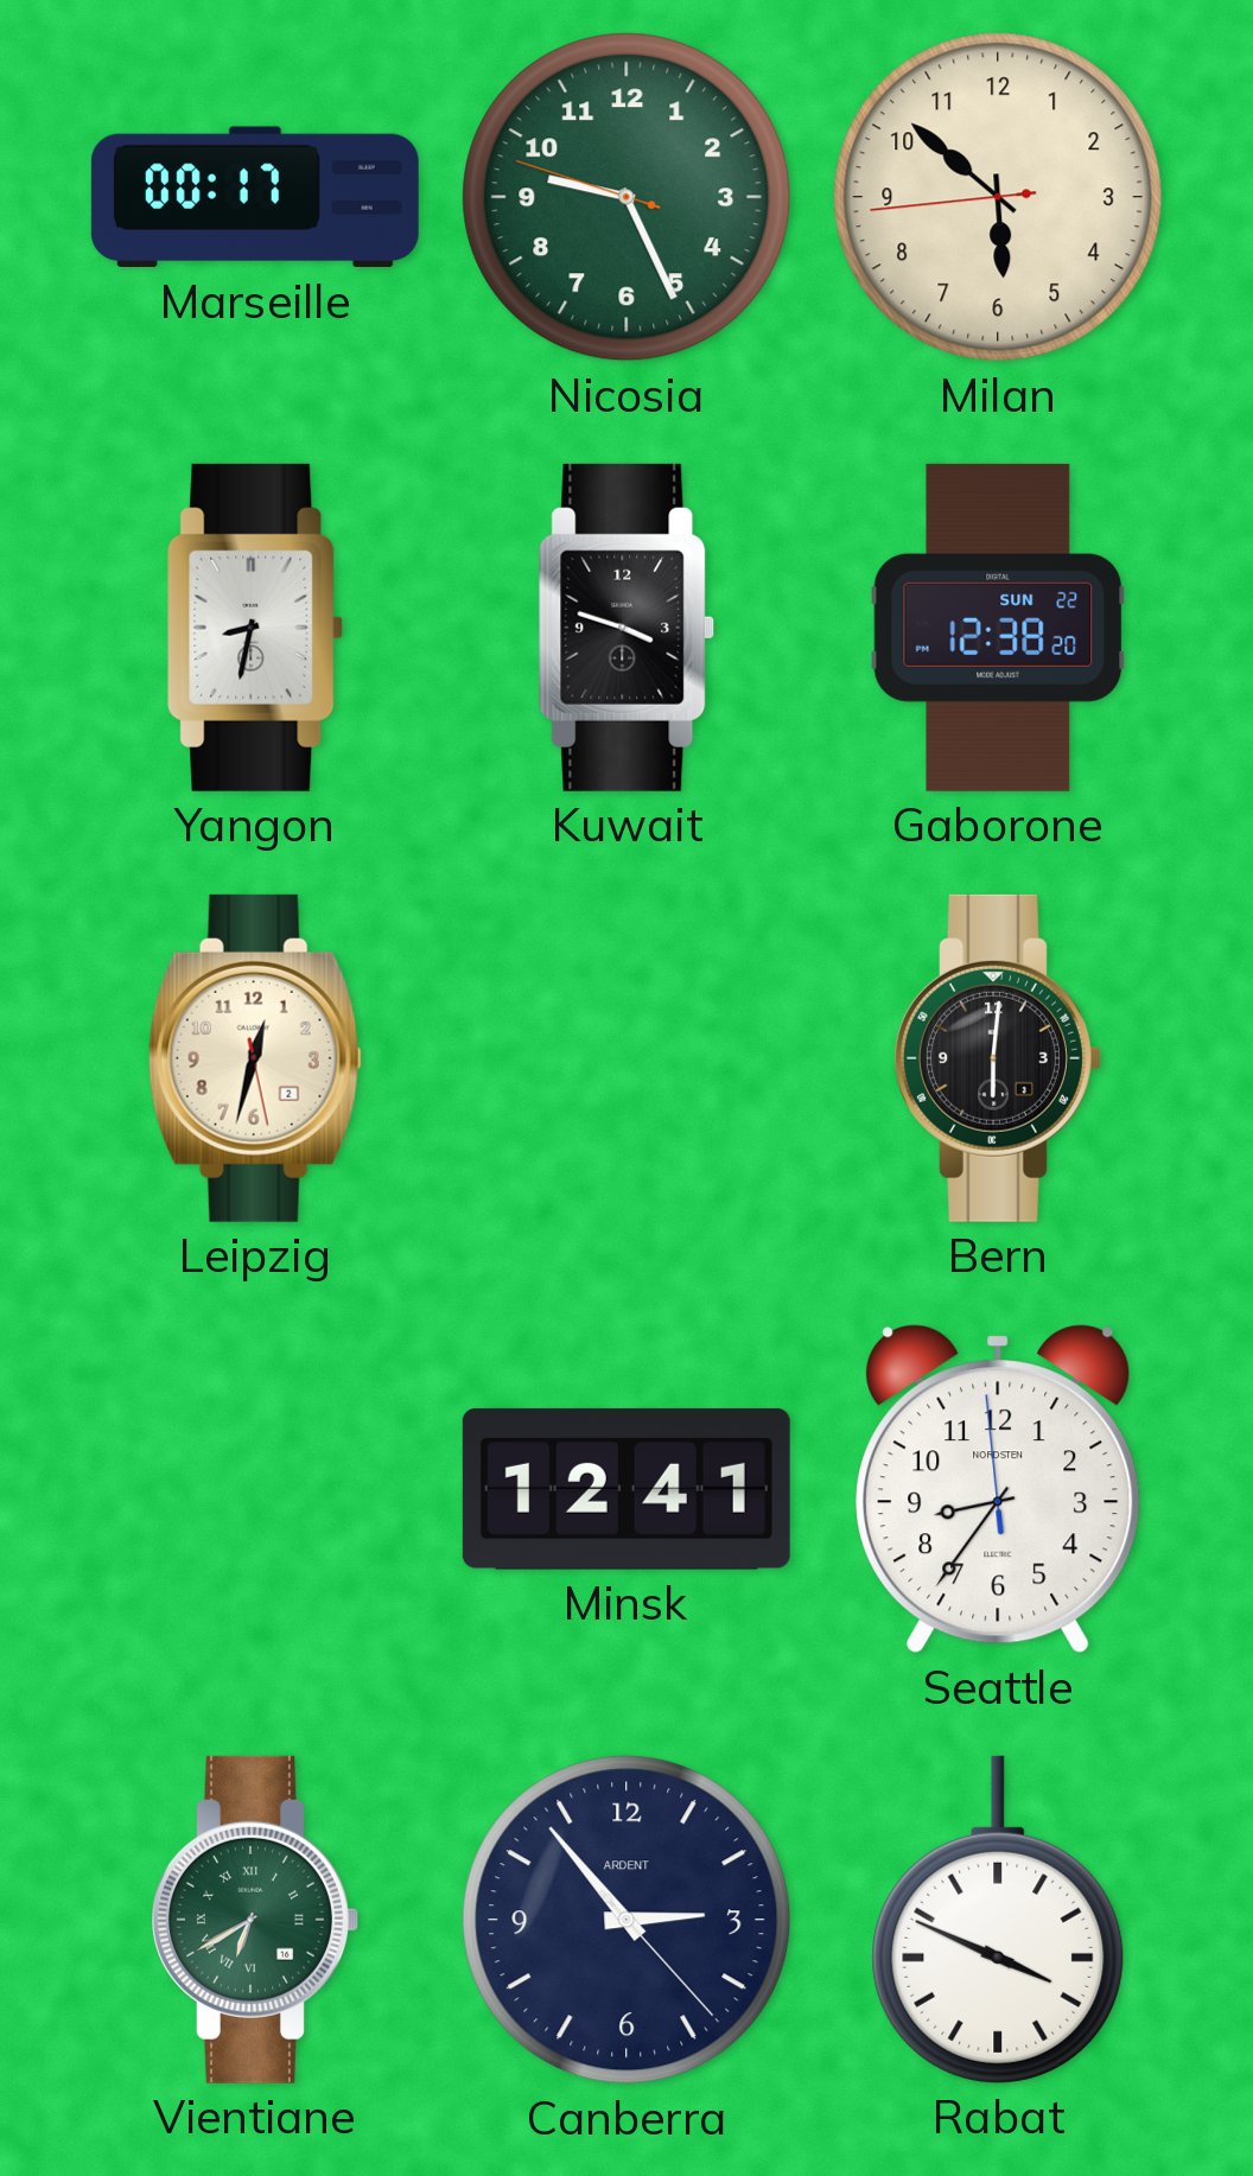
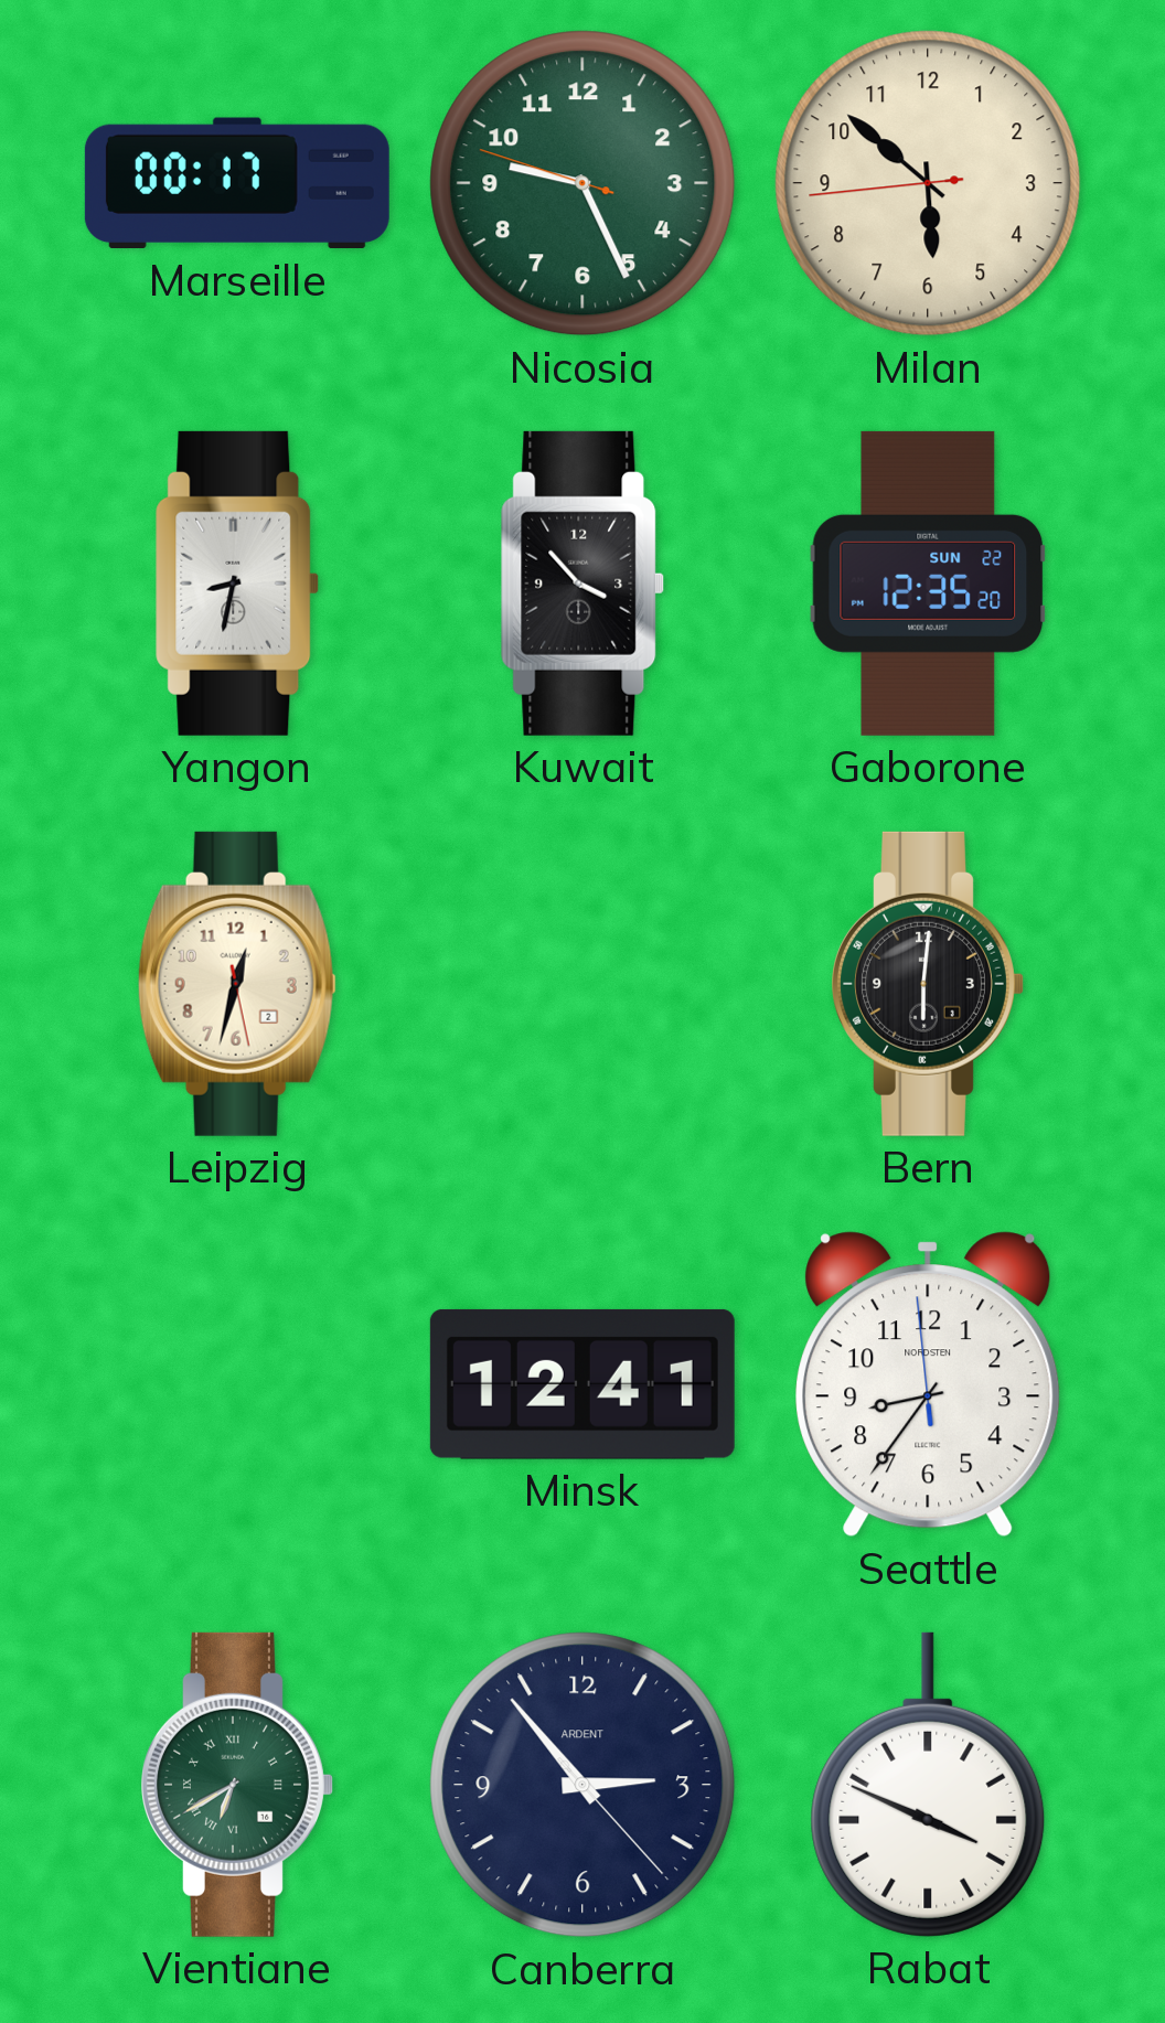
Kuwait: 3:48 -> 3:53 (582, 584)
Gaborone: 12:38 -> 12:35 (928, 584)
